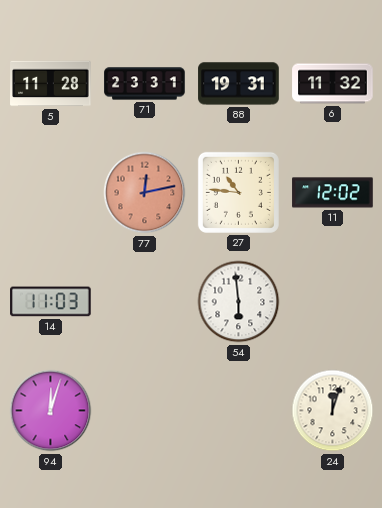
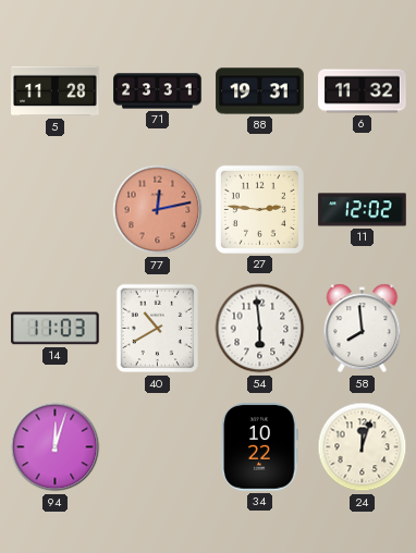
27: 10:46 -> 2:46 (259, 209)
40: none -> 10:40 (158, 329)
58: none -> 7:59 (363, 329)
34: none -> 10:22 (260, 447)
